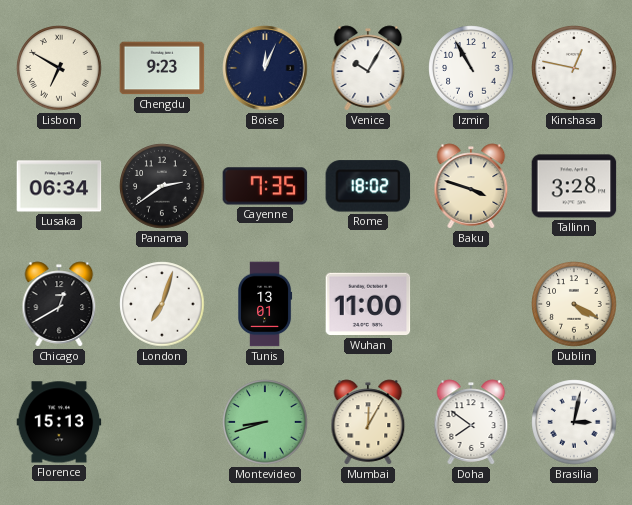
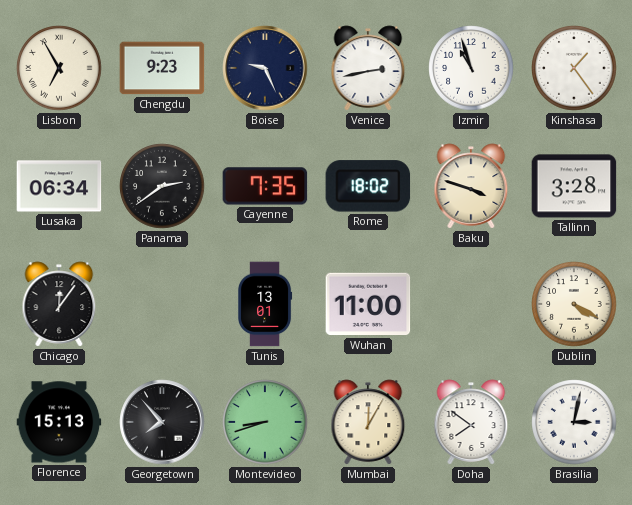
Lisbon: 6:50 -> 6:55 (59, 68)
Boise: 12:04 -> 9:26 (265, 68)
Venice: 10:05 -> 2:43 (368, 68)
Izmir: 10:55 -> 10:57 (471, 68)
Kinshasa: 12:47 -> 1:24 (574, 68)
Chicago: 12:40 -> 12:06 (59, 304)
London: 7:03 -> none (162, 304)
Georgetown: none -> 7:53 (162, 422)
